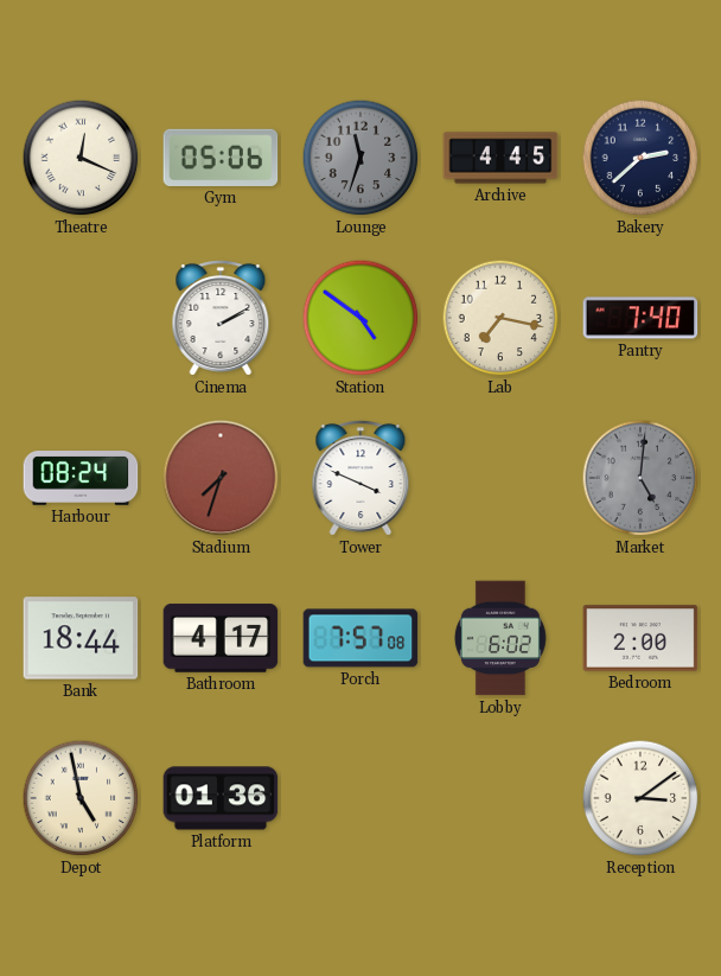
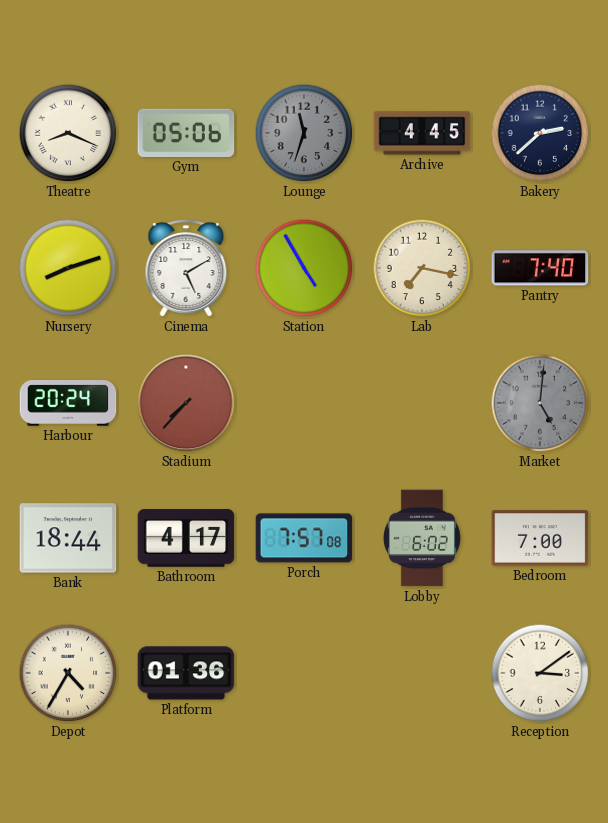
Theatre: 12:19 -> 8:19 (68, 133)
Nursery: none -> 8:12 (68, 268)
Cinema: 2:10 -> 5:10 (186, 268)
Station: 4:51 -> 4:55 (304, 268)
Harbour: 08:24 -> 20:24 (68, 404)
Stadium: 7:33 -> 7:37 (186, 403)
Tower: 3:49 -> none (360, 478)
Bedroom: 2:00 -> 7:00 (540, 538)
Depot: 4:58 -> 4:35 (68, 673)
